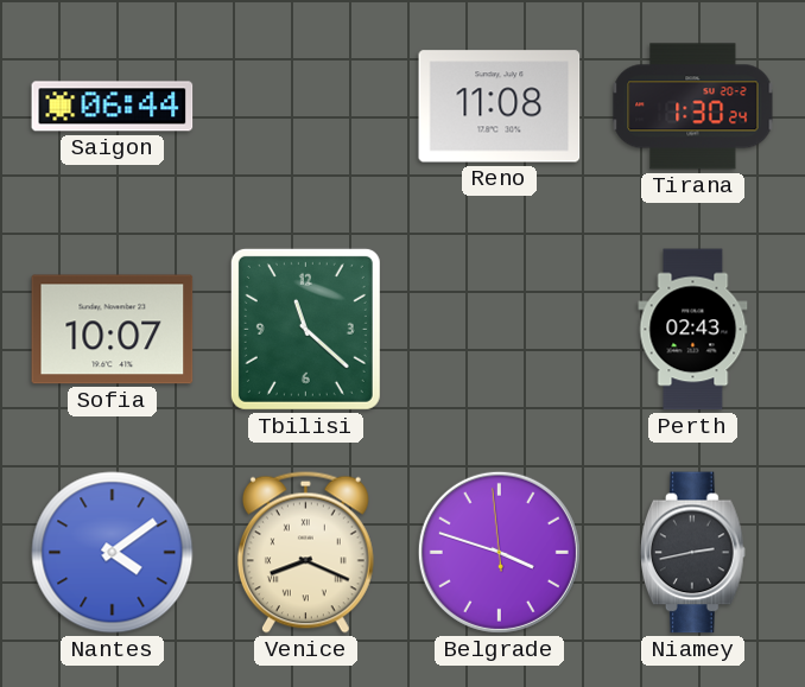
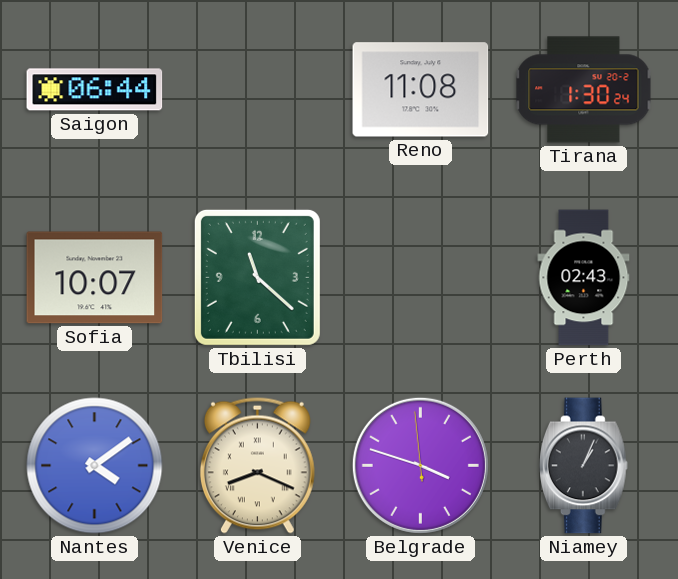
Niamey: 2:43 -> 1:04 (583, 466)
